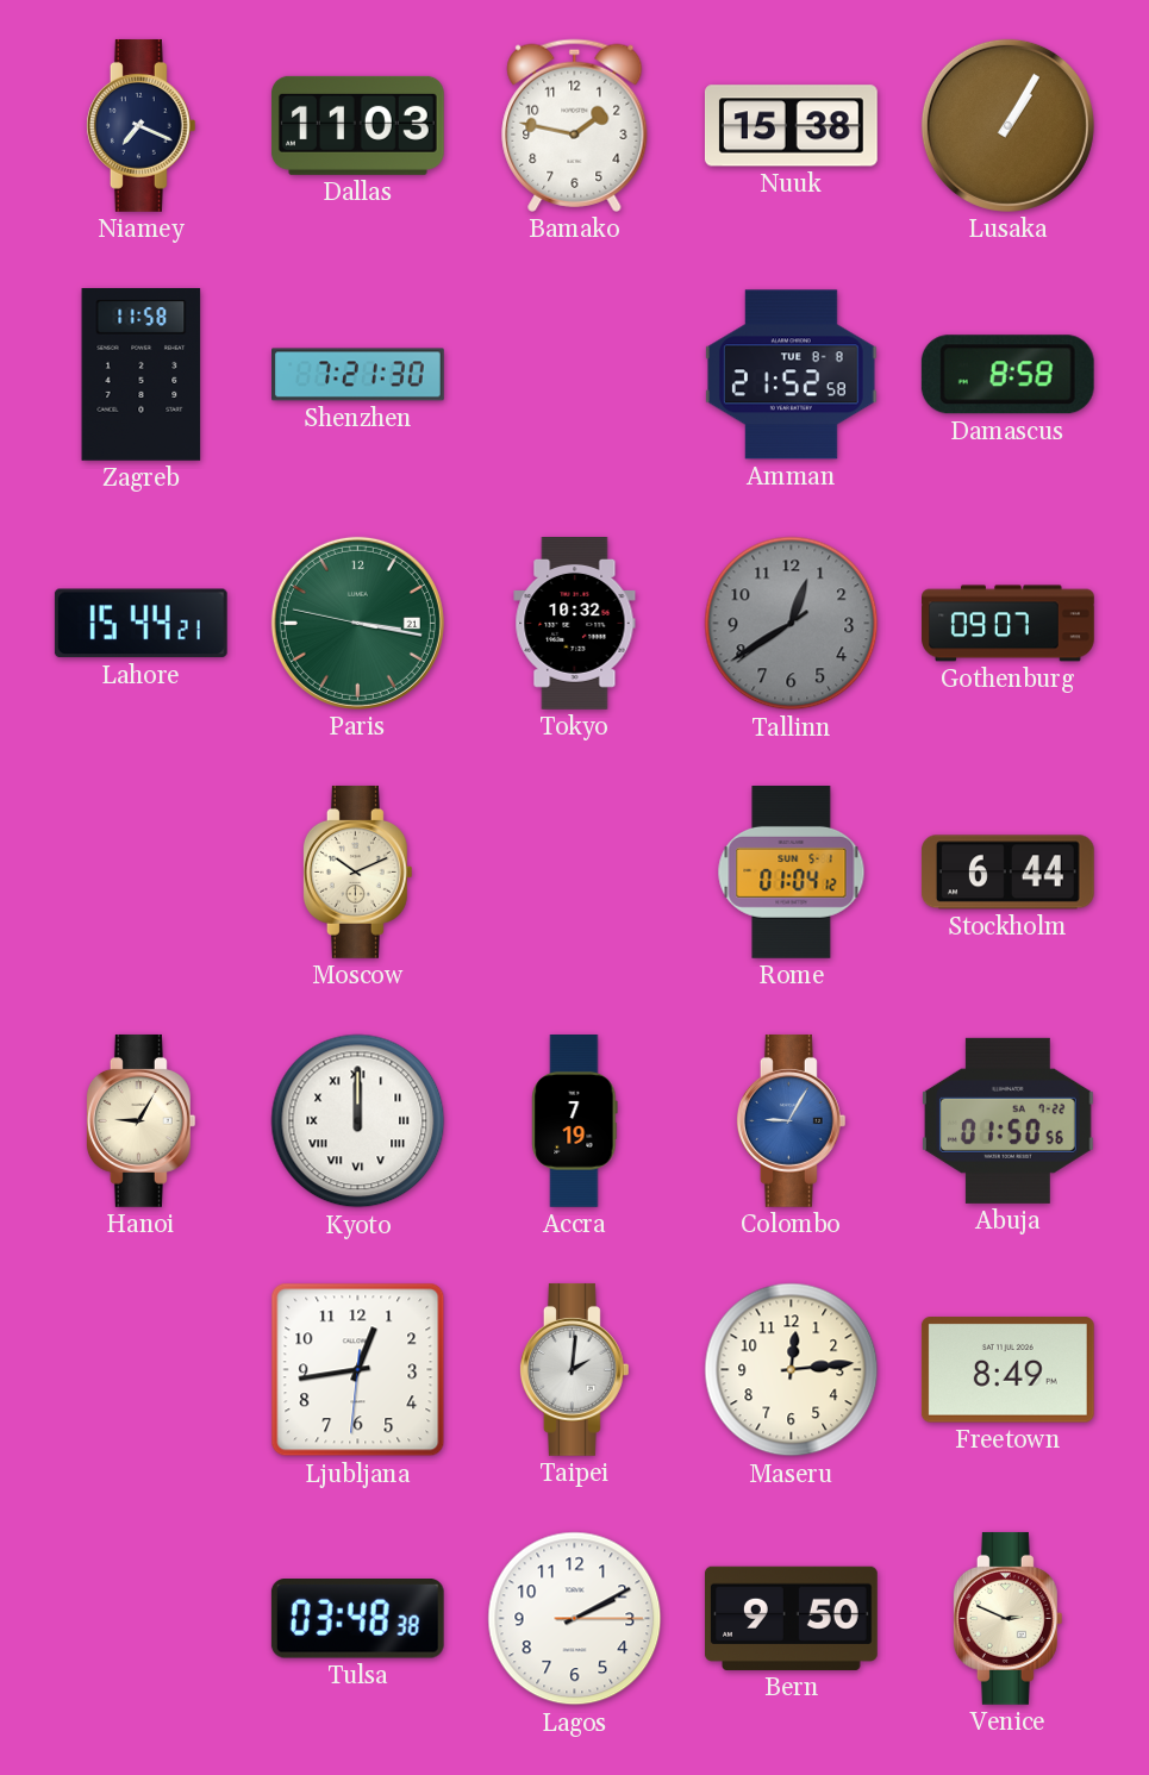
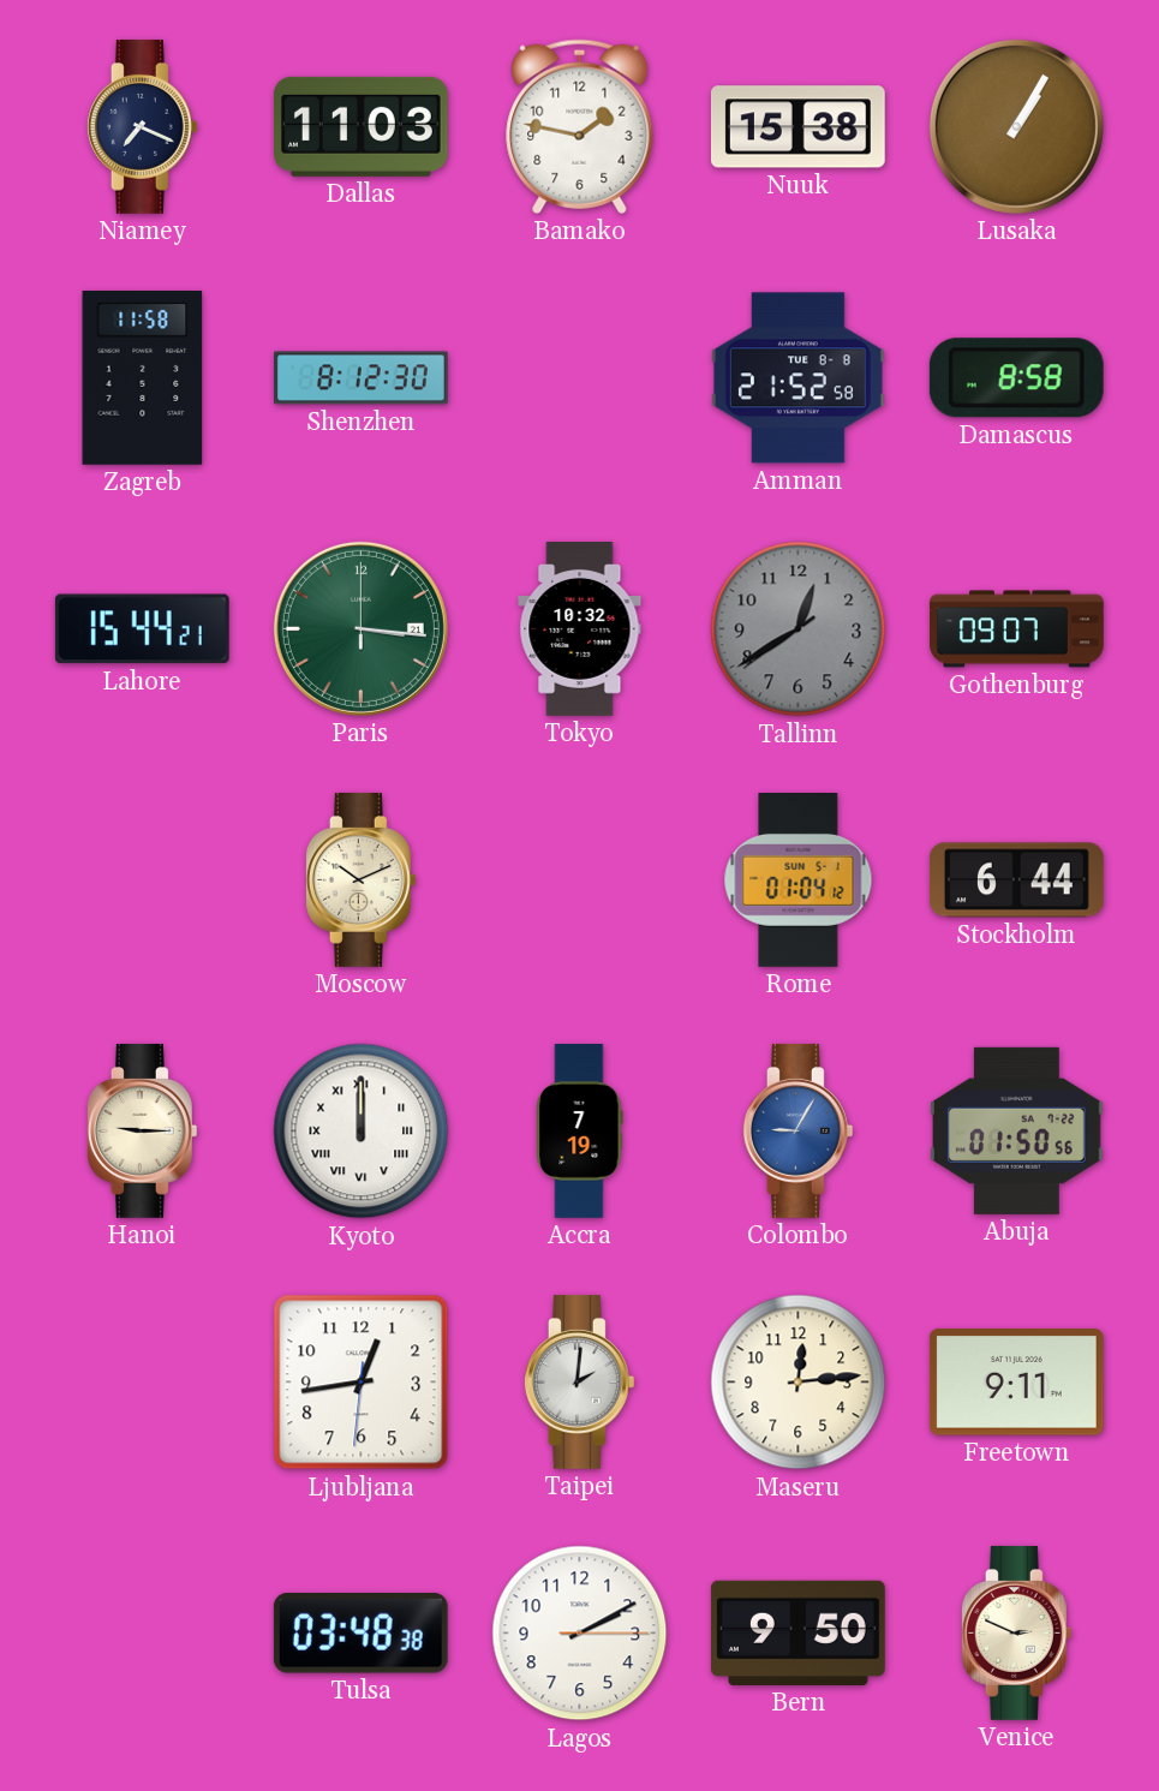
Shenzhen: 7:21 -> 8:12 (362, 378)
Paris: 3:16:47 -> 3:16:00 (360, 628)
Hanoi: 9:05 -> 9:15 (142, 1130)
Freetown: 8:49 -> 9:11 (1016, 1383)
